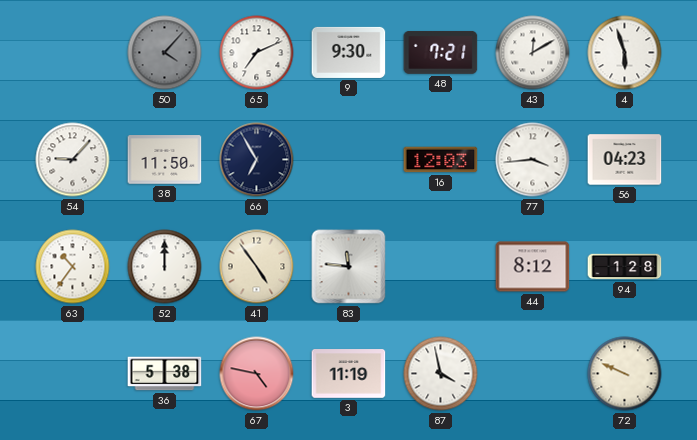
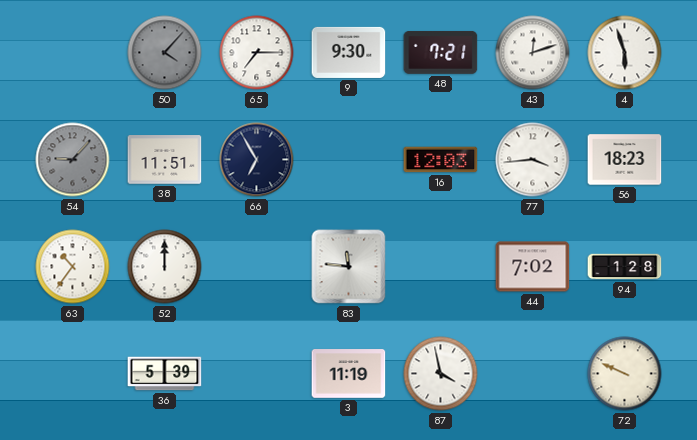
65: 7:11 -> 7:15 (257, 53)
43: 12:10 -> 12:12 (533, 53)
54 dial: white -> grey (73, 160)
38: 11:50 -> 11:51 (165, 160)
56: 04:23 -> 18:23 (625, 160)
41: 4:54 -> none (257, 267)
44: 8:12 -> 7:02 (533, 267)
36: 5:38 -> 5:39 (165, 374)
67: 4:47 -> none (257, 374)
